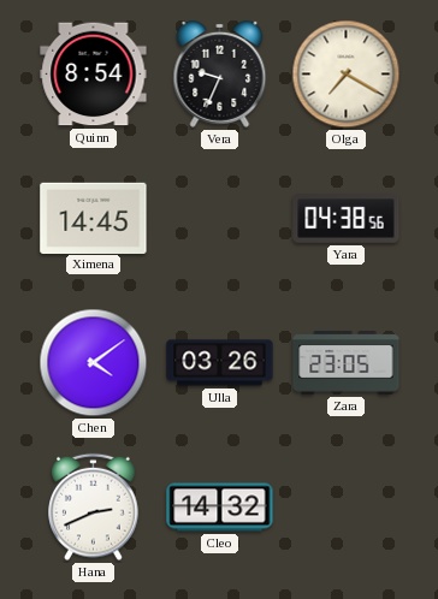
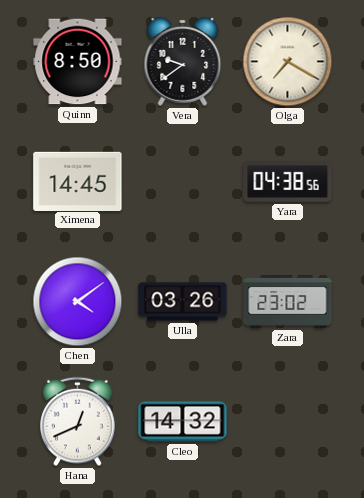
Quinn: 8:54 -> 8:50 (78, 62)
Vera: 9:34 -> 9:39 (183, 61)
Zara: 23:05 -> 23:02 (288, 302)
Hana: 2:41 -> 12:41 (78, 422)
